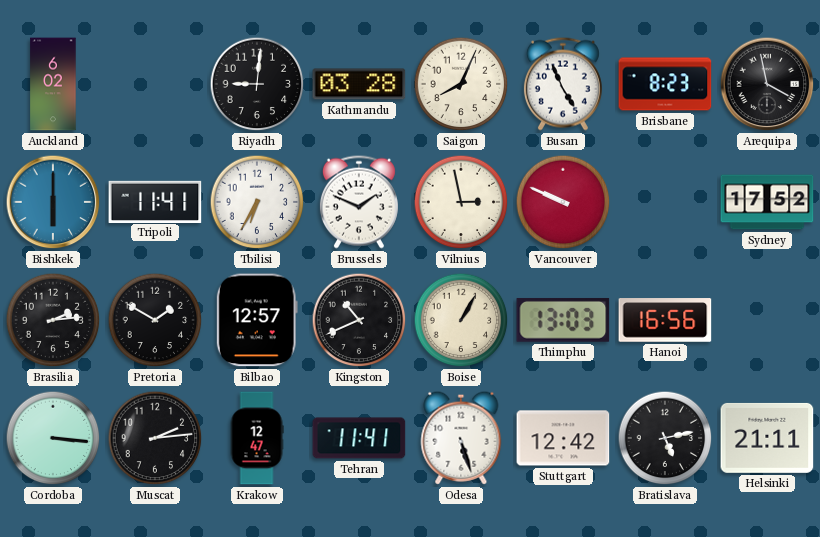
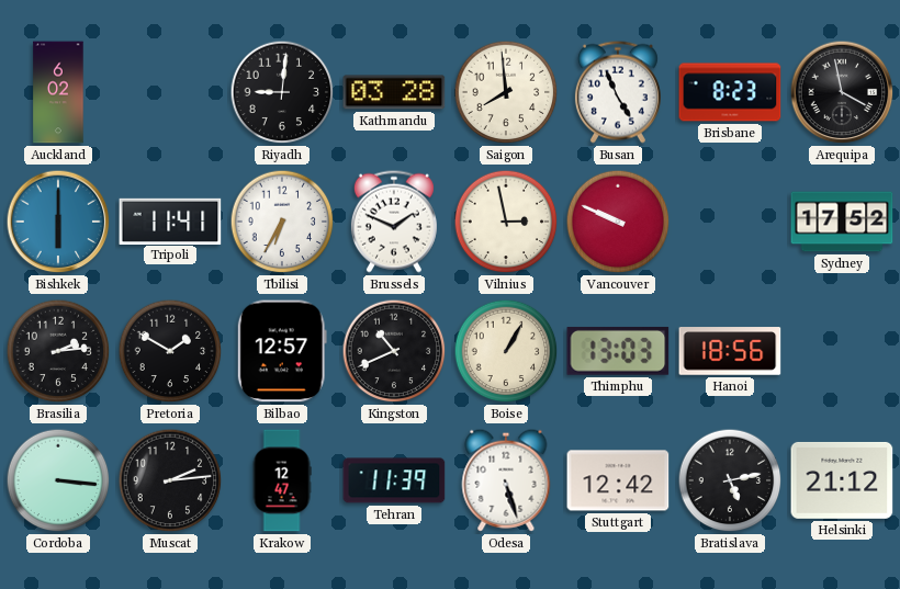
Saigon: 8:04 -> 7:59 (506, 92)
Hanoi: 16:56 -> 18:56 (730, 351)
Tehran: 11:41 -> 11:39 (394, 480)
Helsinki: 21:11 -> 21:12 (842, 480)
